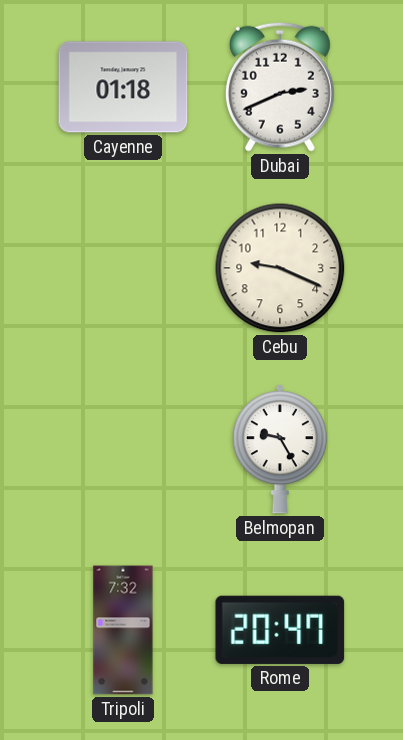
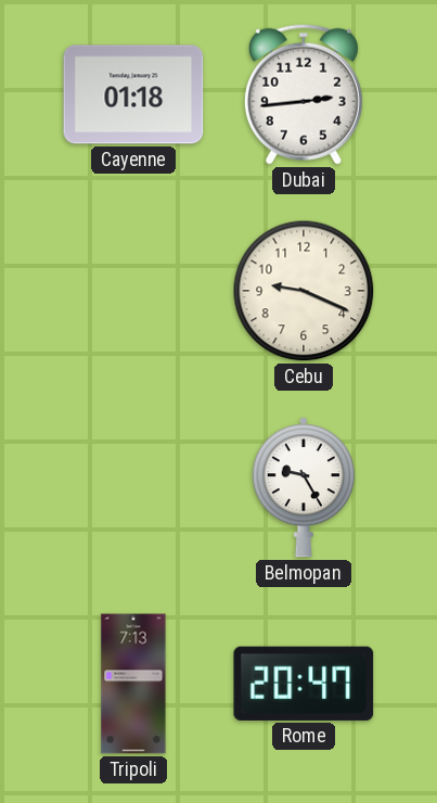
Dubai: 2:41 -> 2:44 (304, 94)
Tripoli: 7:32 -> 7:13 (133, 684)
